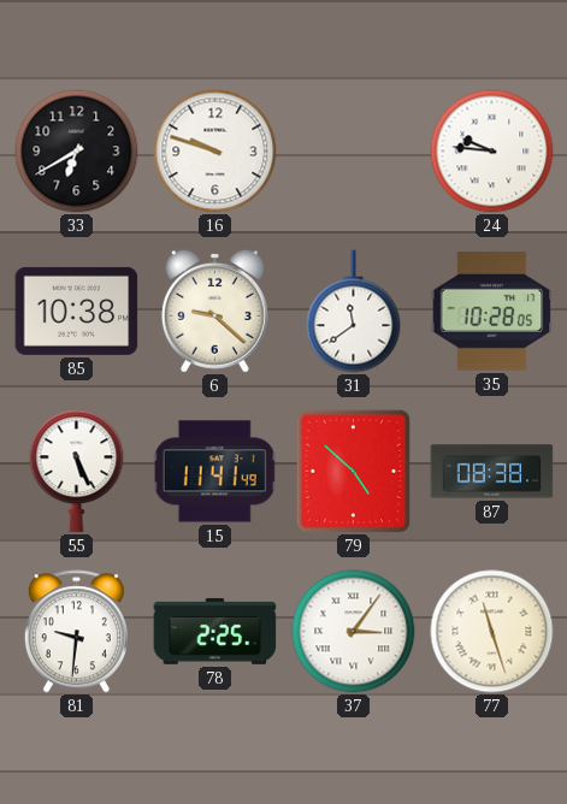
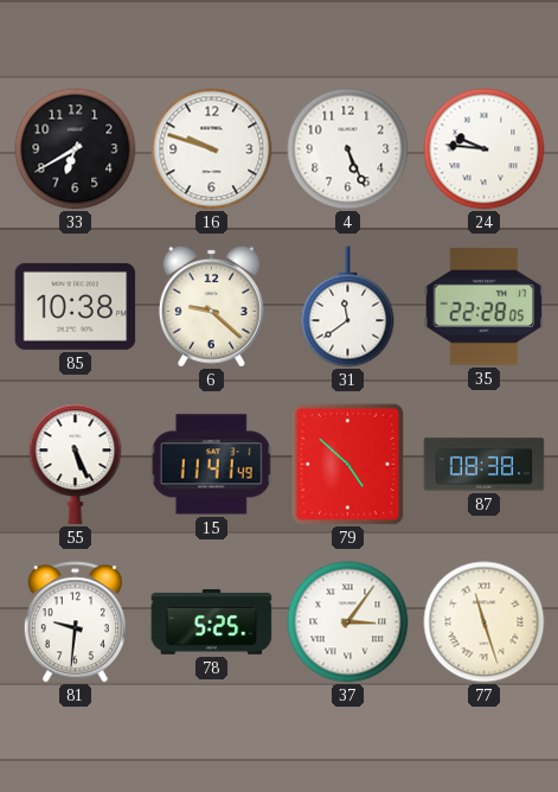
4: none -> 5:26 (348, 149)
35: 10:28 -> 22:28 (485, 306)
78: 2:25 -> 5:25 (212, 621)
